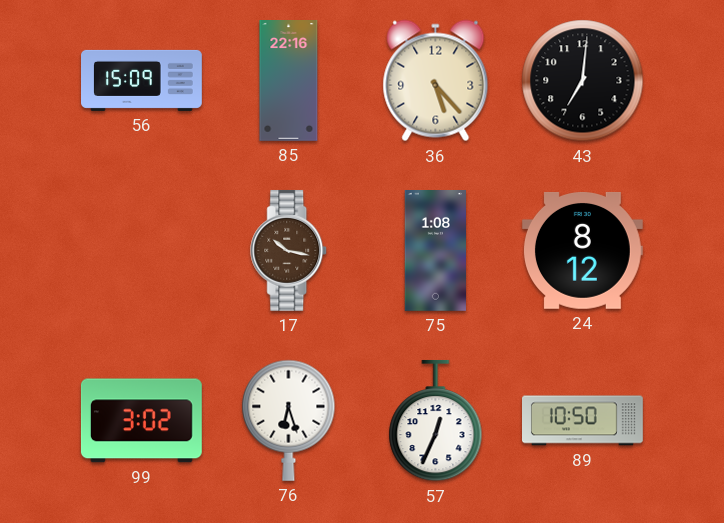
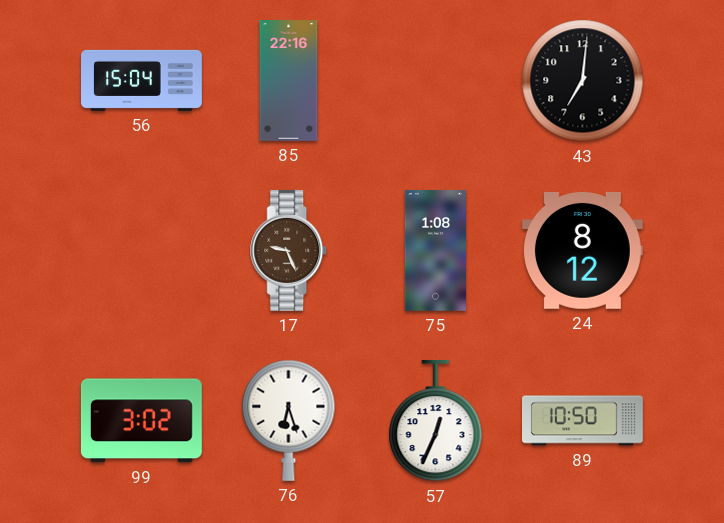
56: 15:09 -> 15:04 (142, 80)
36: 5:23 -> none (436, 81)
17: 10:17 -> 9:26 (289, 250)
